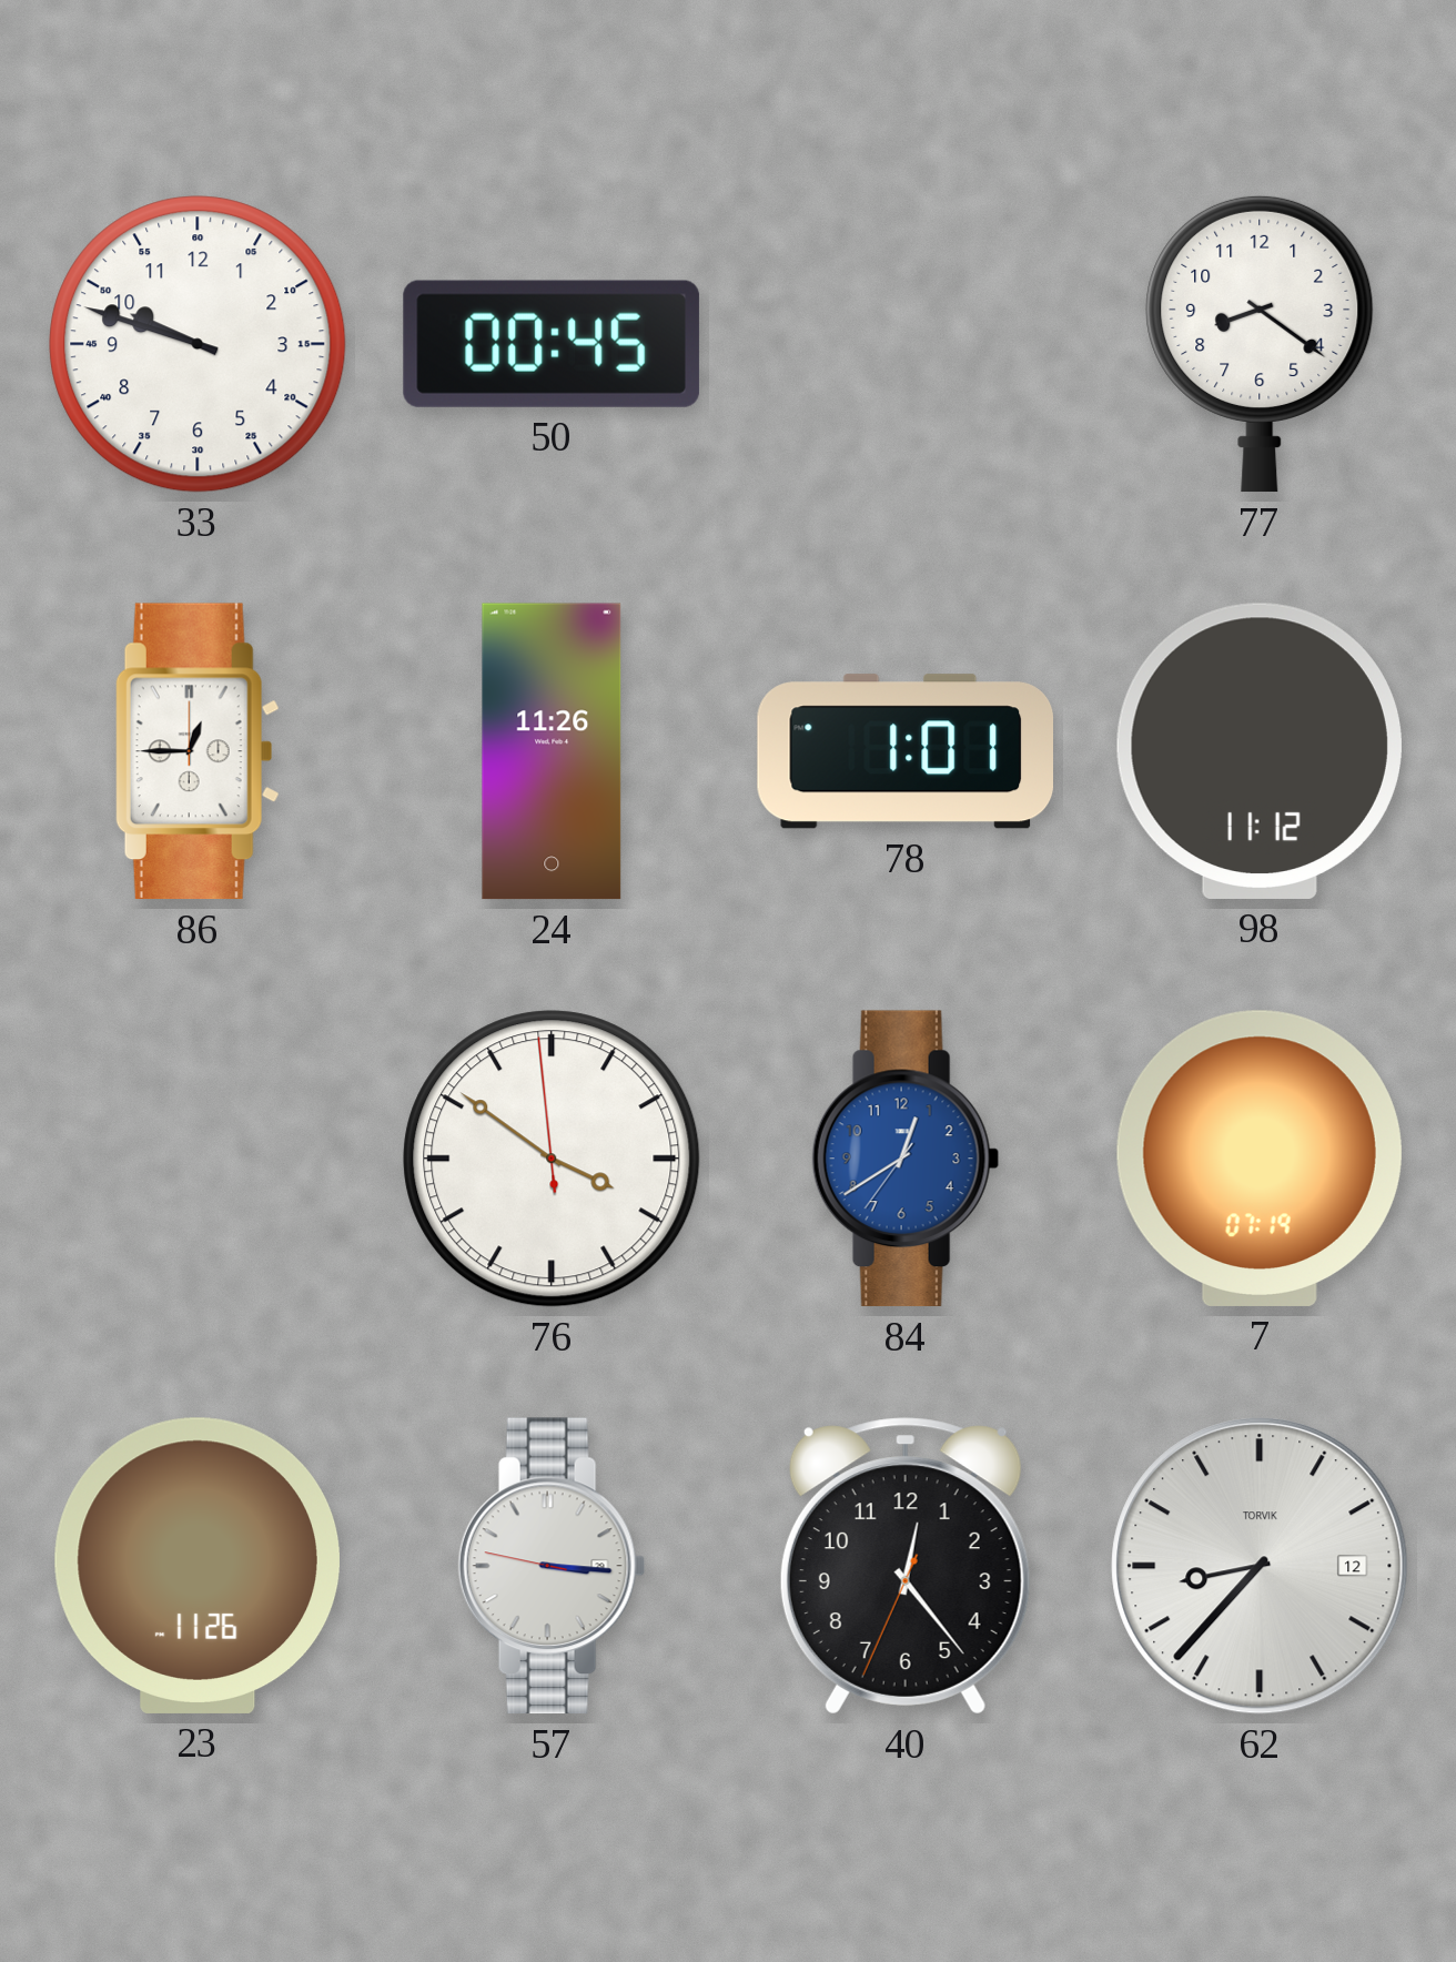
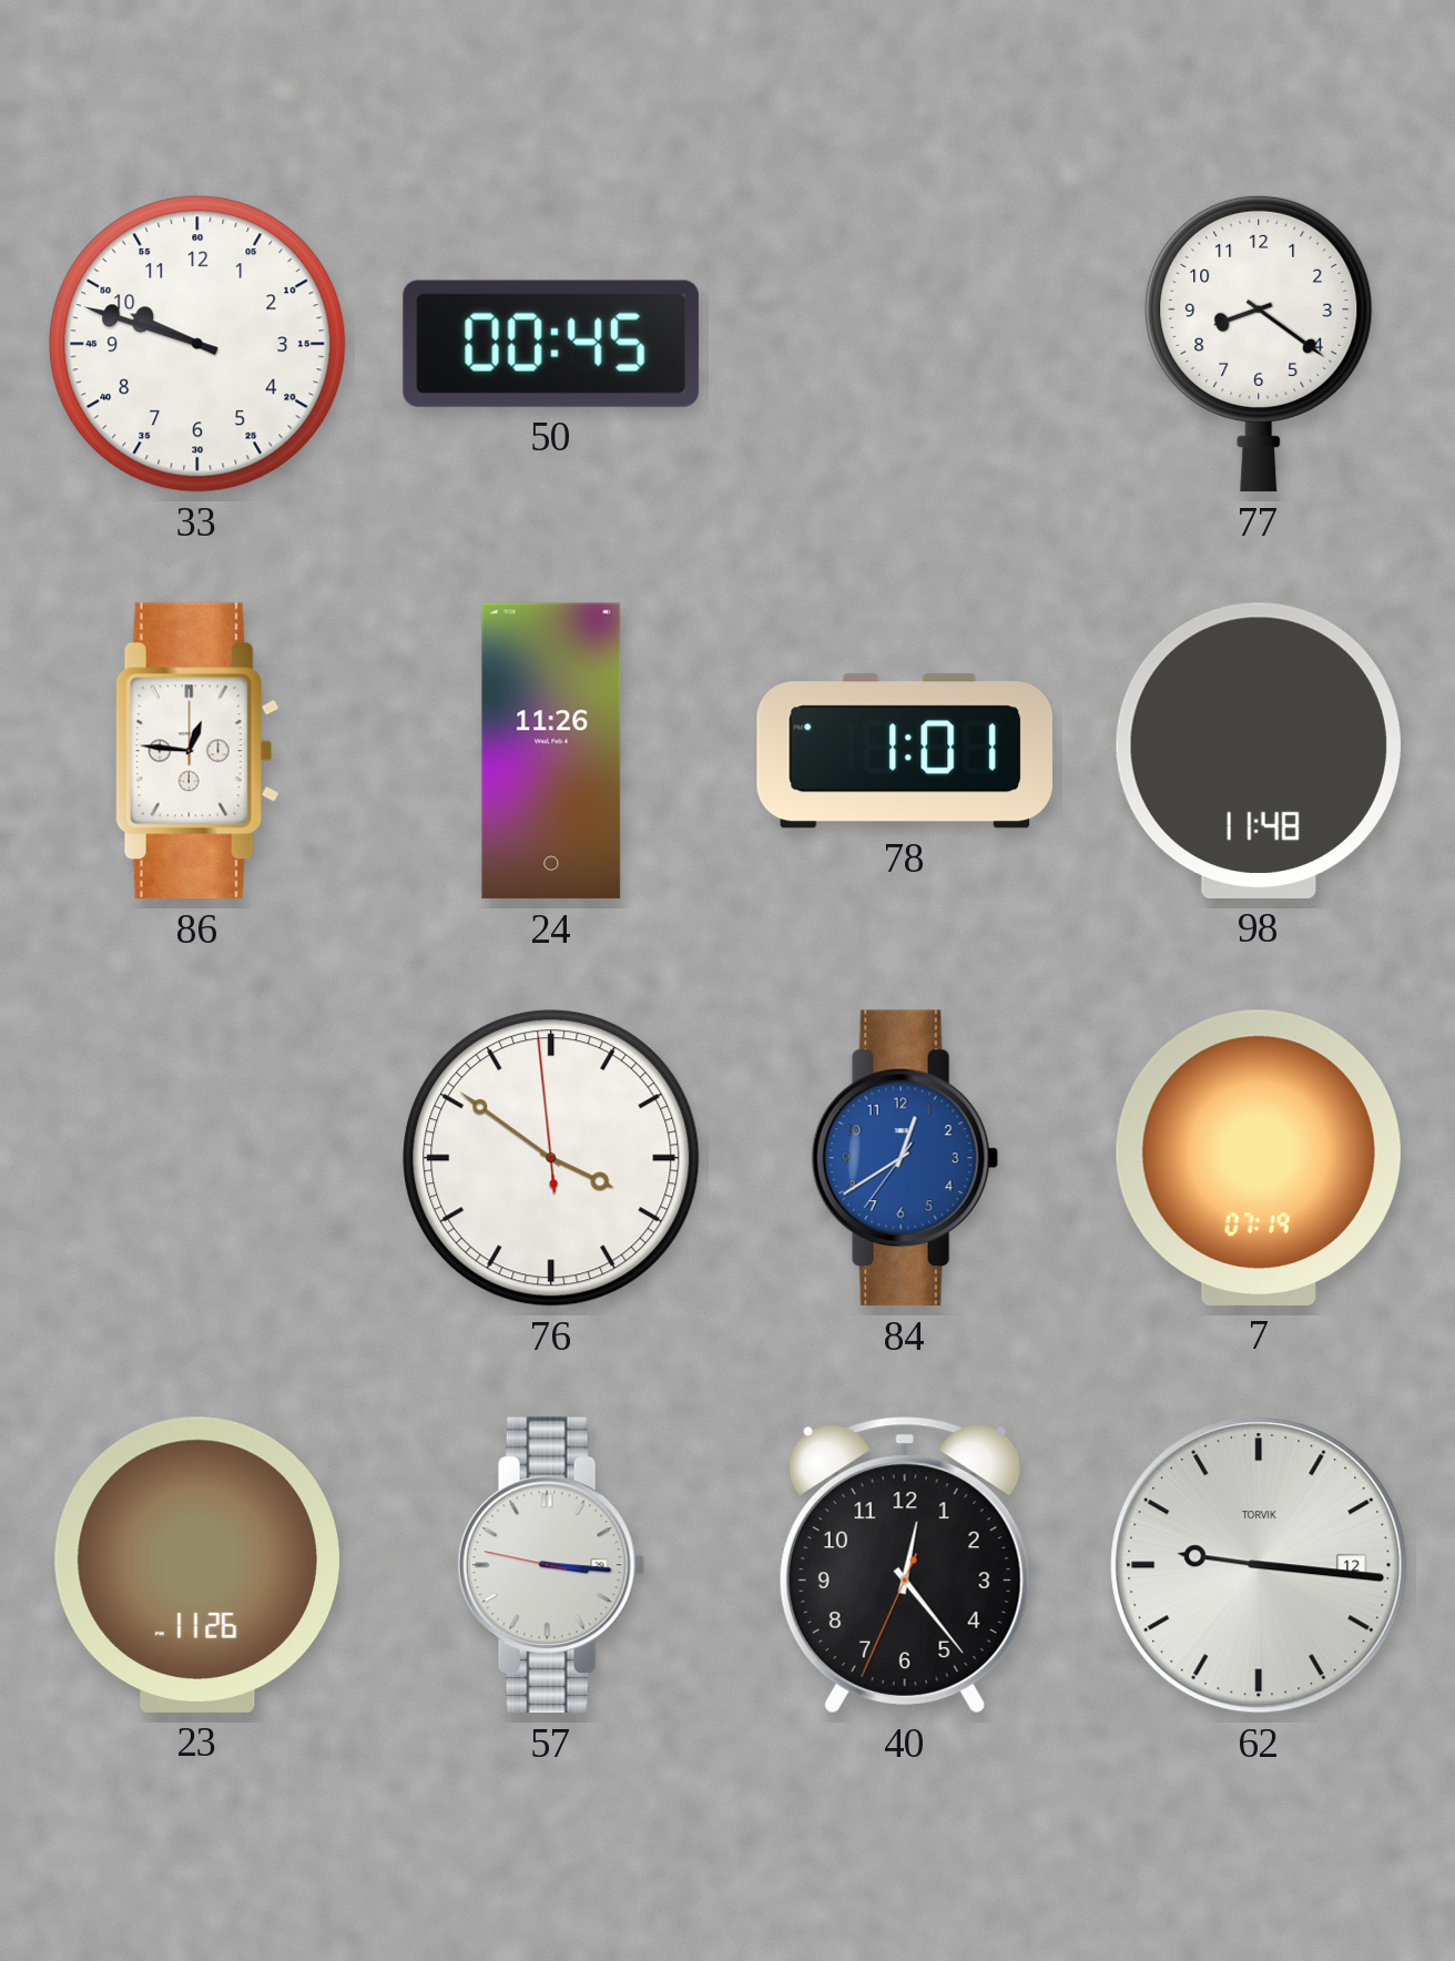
86: 12:45 -> 12:46 (197, 751)
98: 11:12 -> 11:48 (1259, 751)
62: 8:37 -> 9:16 (1259, 1565)
